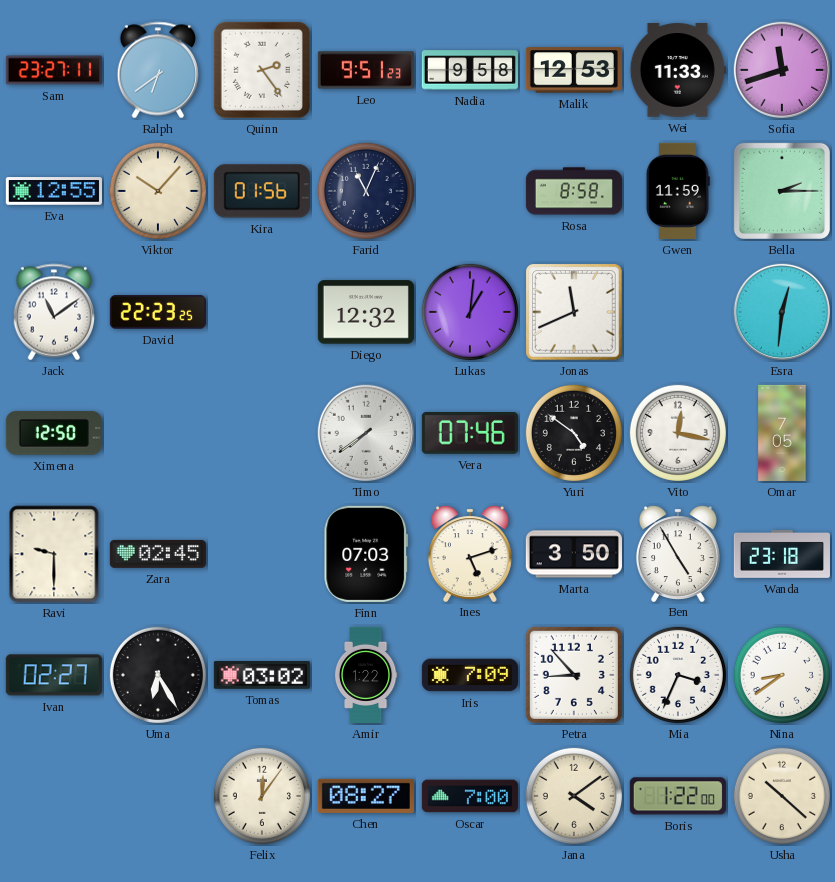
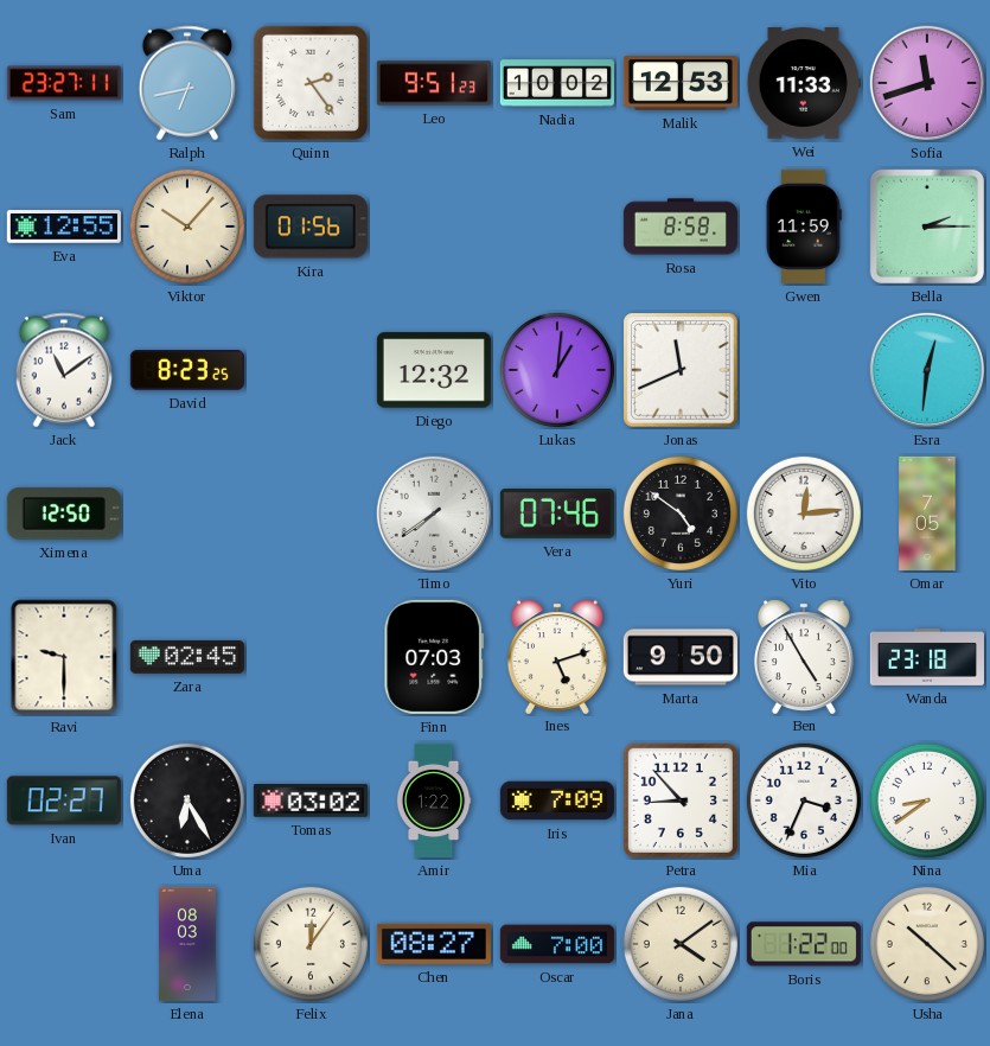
Ralph: 6:39 -> 6:43 (187, 83)
Nadia: 9:58 -> 10:02 (557, 83)
Farid: 11:04 -> none (366, 191)
David: 22:23 -> 8:23 (187, 370)
Vito: 12:17 -> 12:14 (804, 514)
Marta: 3:50 -> 9:50 (681, 657)
Elena: none -> 08:03 (189, 944)
